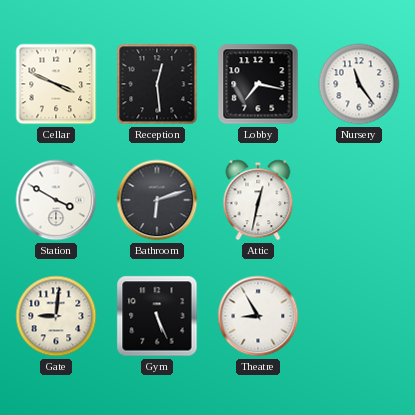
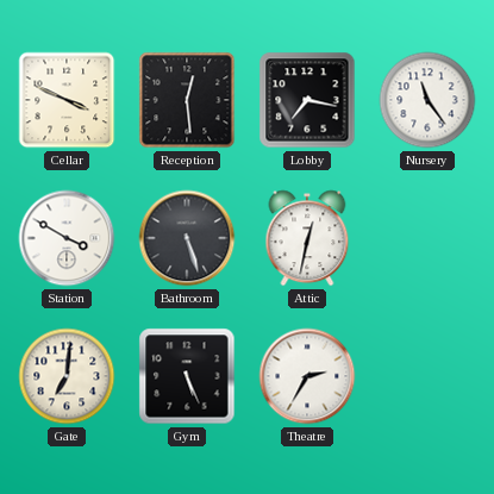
Bathroom: 6:12 -> 5:27 (187, 238)
Gate: 9:01 -> 7:01 (67, 376)
Theatre: 8:55 -> 2:35 (307, 376)
